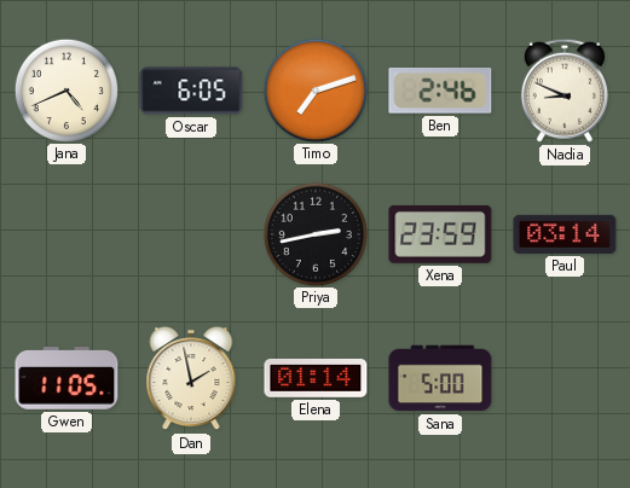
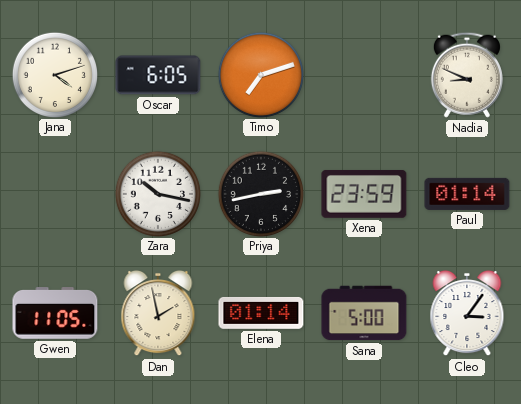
Jana: 4:41 -> 4:12 (54, 74)
Ben: 2:46 -> none (440, 92)
Zara: none -> 10:17 (157, 193)
Paul: 03:14 -> 01:14 (467, 194)
Cleo: none -> 3:06 (467, 313)
